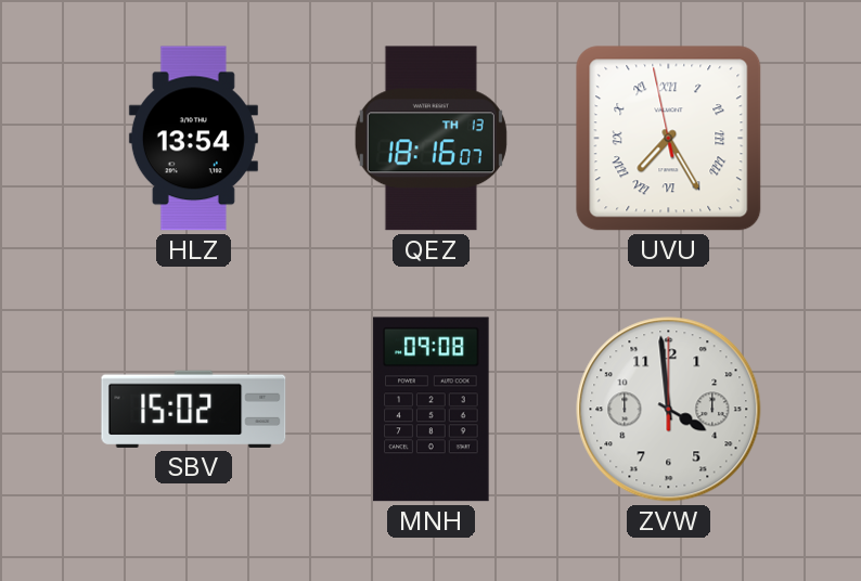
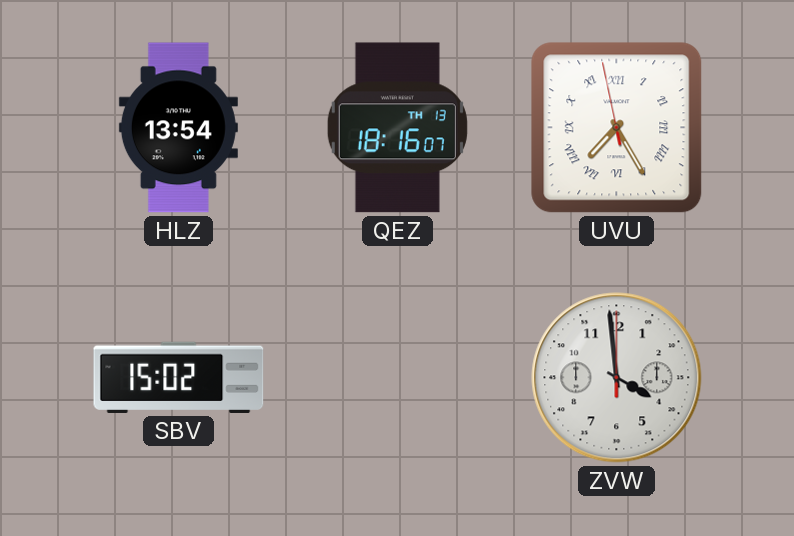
MNH: 09:08 -> none (432, 410)
